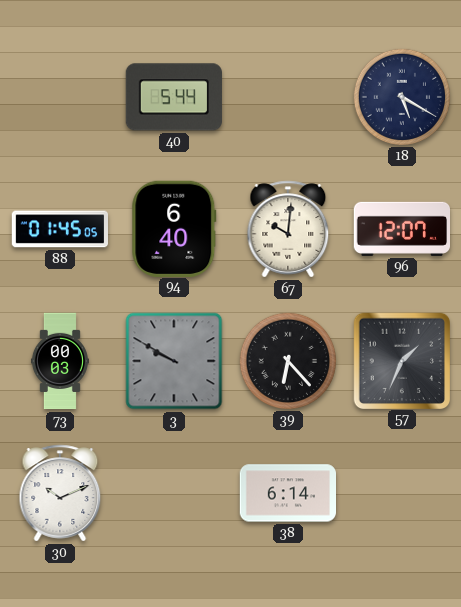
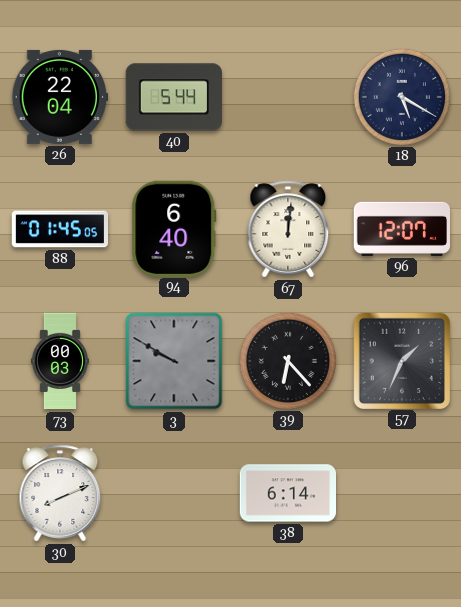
26: none -> 22:04 (59, 97)
67: 10:01 -> 12:01 (288, 229)
30: 10:11 -> 8:11 (60, 493)
